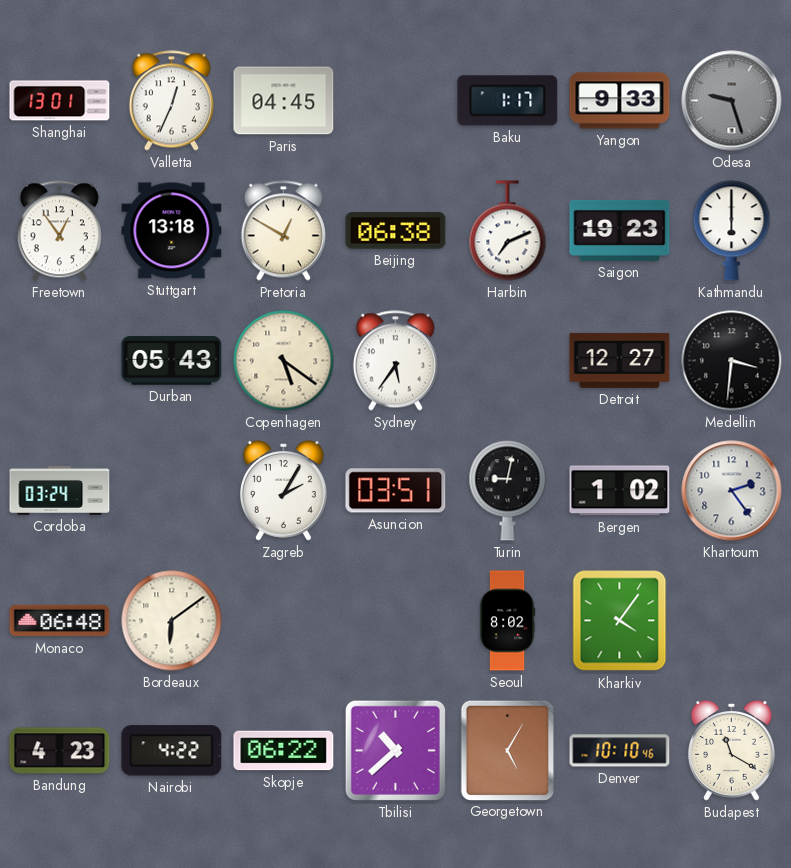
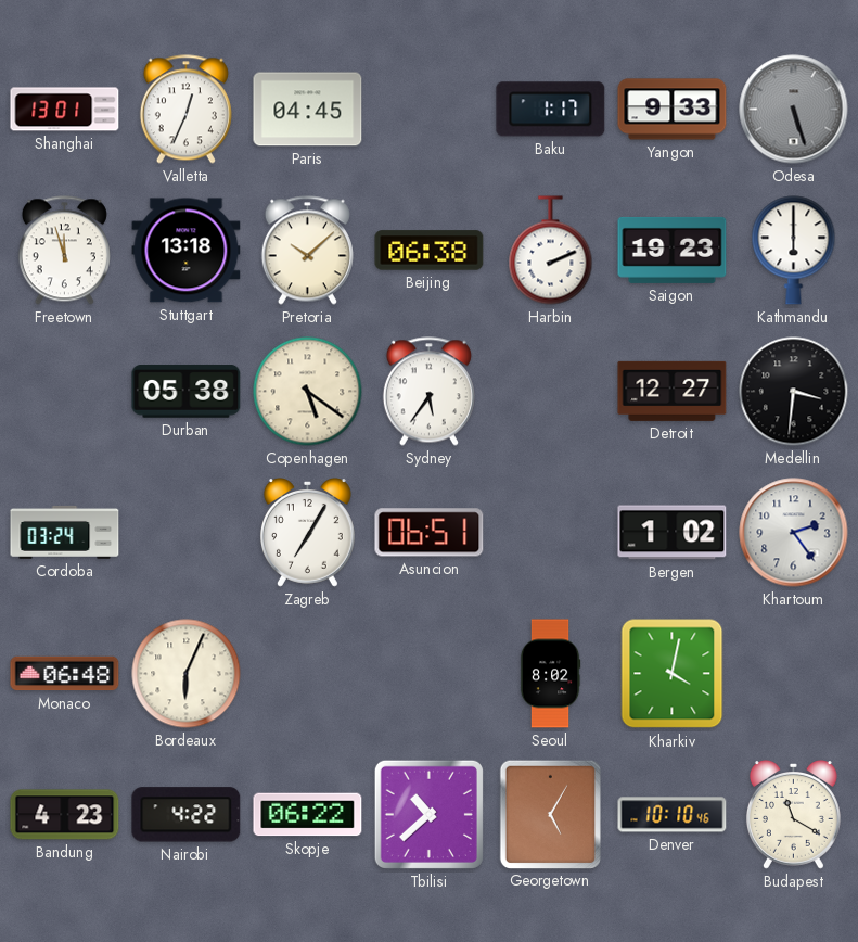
Odesa: 9:27 -> 5:27 (794, 110)
Freetown: 12:54 -> 11:57 (64, 251)
Pretoria: 12:50 -> 10:08 (307, 251)
Harbin: 7:11 -> 2:11 (551, 251)
Durban: 05:43 -> 05:38 (187, 392)
Zagreb: 2:05 -> 7:05 (307, 533)
Asuncion: 03:51 -> 06:51 (430, 533)
Turin: 9:02 -> none (508, 491)
Bordeaux: 6:09 -> 6:04 (187, 674)
Kharkiv: 4:06 -> 4:02 (673, 674)
